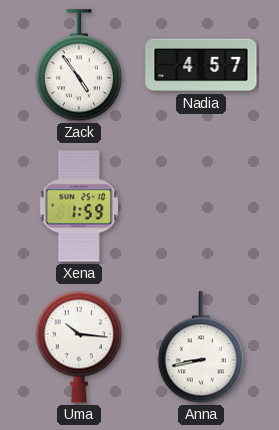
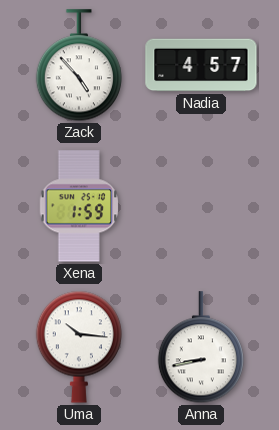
Zack: 4:54 -> 4:53 (79, 66)
